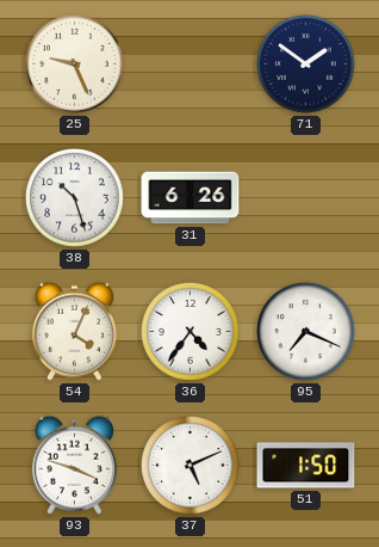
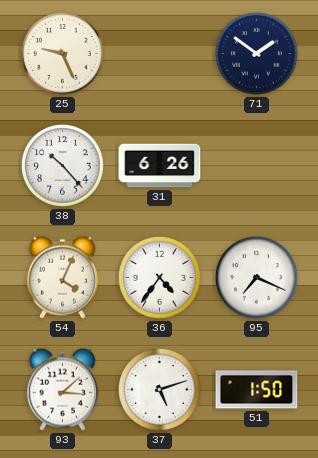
38: 10:27 -> 10:23 (63, 166)
93: 3:48 -> 3:08 (62, 389)
37: 5:11 -> 5:12 (160, 390)
